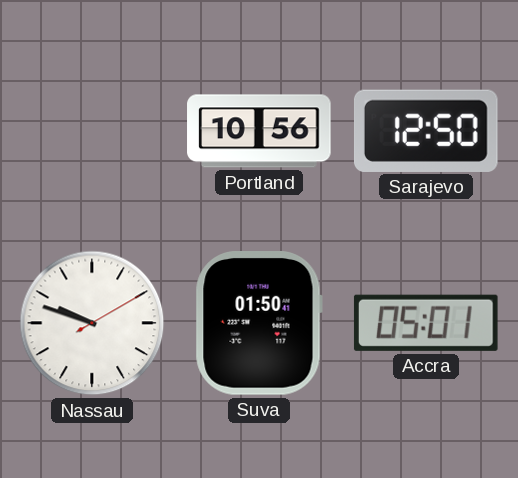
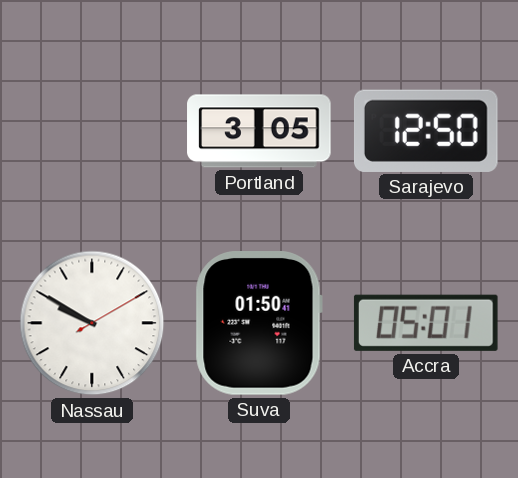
Portland: 10:56 -> 3:05 (259, 131)
Nassau: 9:48 -> 9:50 (92, 323)
